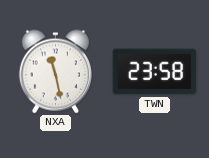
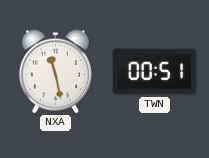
TWN: 23:58 -> 00:51 (155, 72)
